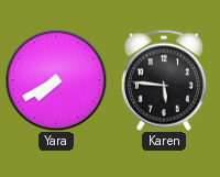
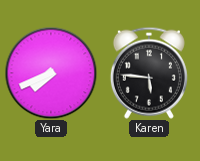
Yara: 7:40 -> 7:41 (51, 73)
